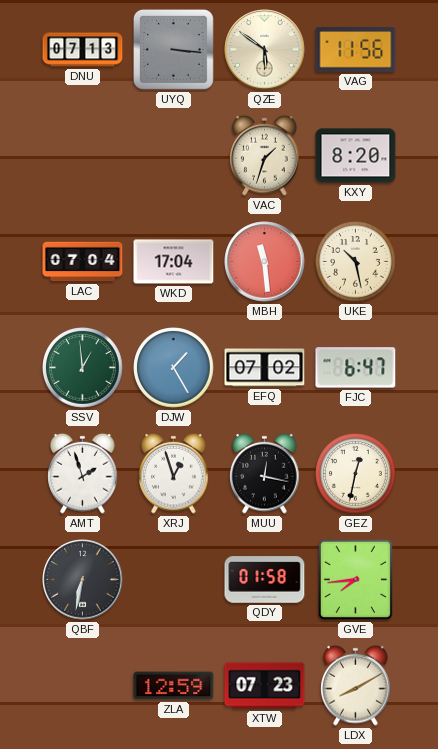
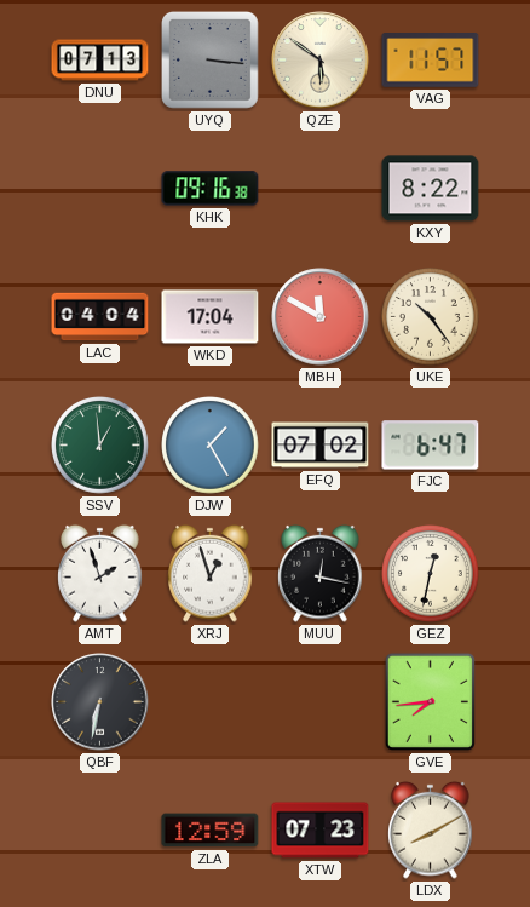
VAG: 11:56 -> 11:57 (431, 61)
KHK: none -> 09:16 (211, 189)
VAC: 1:33 -> none (265, 155)
KXY: 8:20 -> 8:22 (431, 189)
LAC: 07:04 -> 04:04 (100, 317)
MBH: 11:29 -> 11:50 (321, 317)
UKE: 10:28 -> 10:24 (431, 317)
QDY: 01:58 -> none (265, 580)
